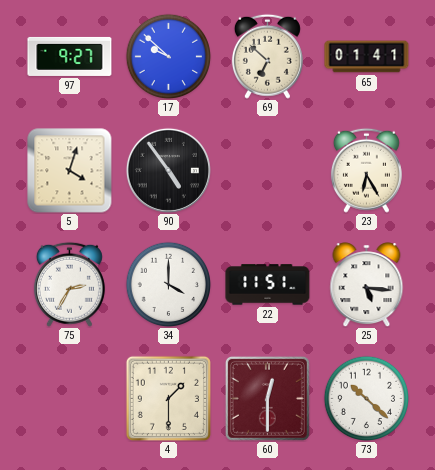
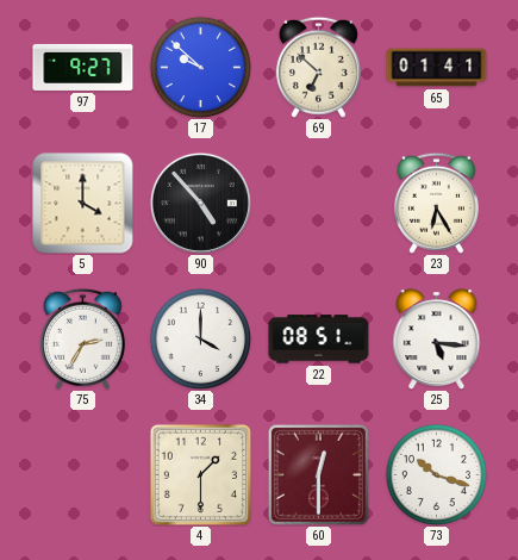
5: 4:03 -> 4:00 (83, 204)
90: 4:54 -> 4:53 (200, 203)
22: 11:51 -> 08:51 (319, 340)
73: 10:22 -> 10:18 (436, 474)
